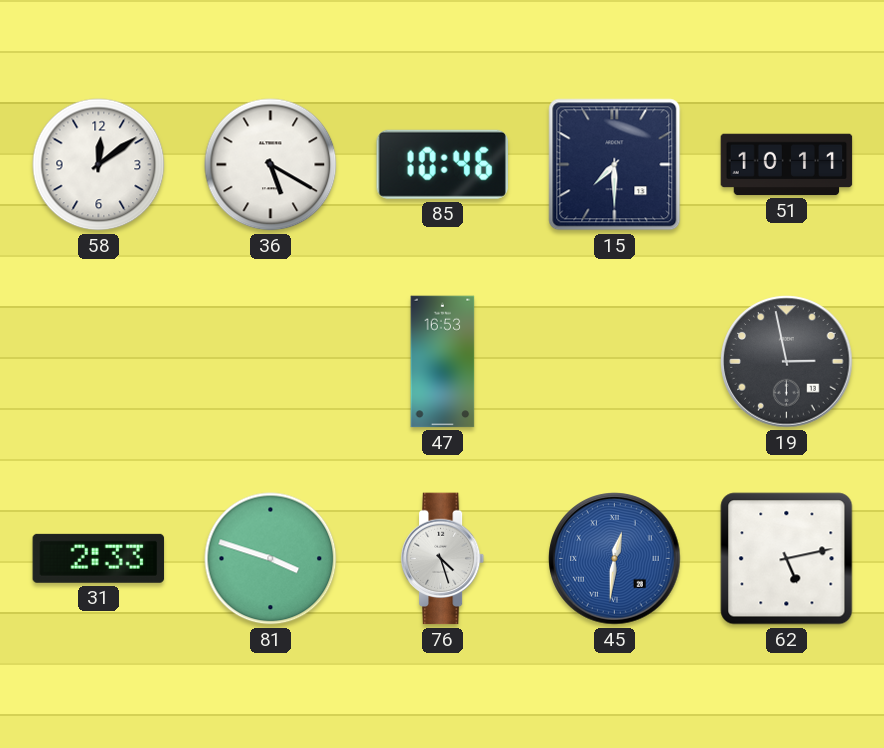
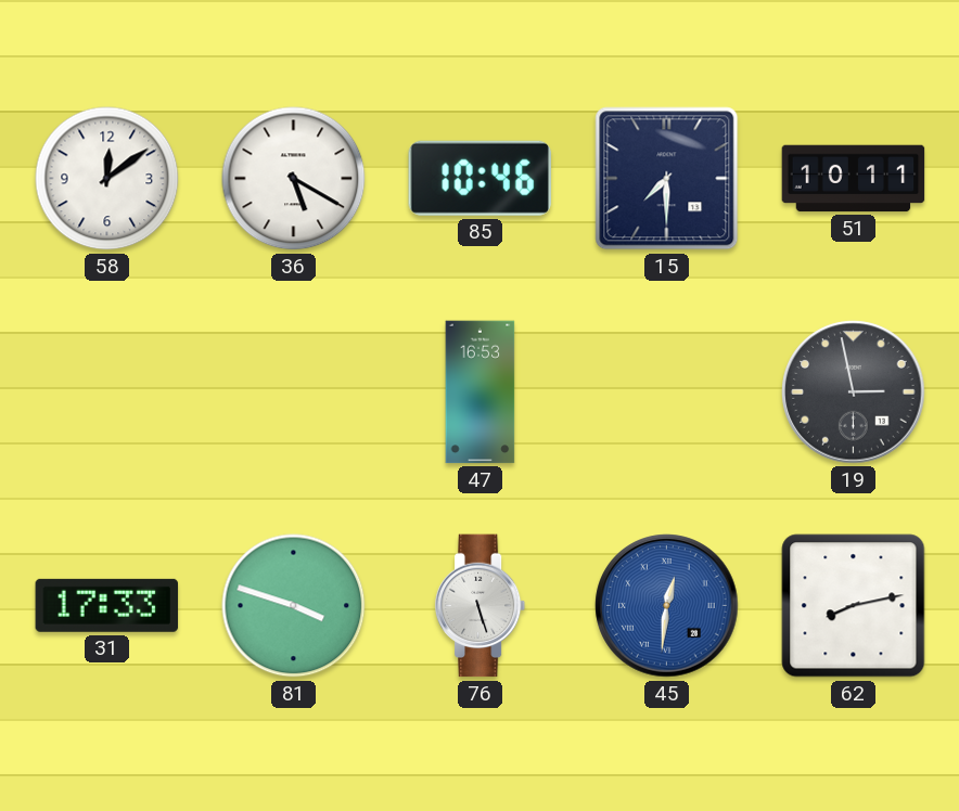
31: 2:33 -> 17:33 (107, 605)
76: 4:27 -> 5:27 (481, 606)
62: 5:13 -> 8:13 (854, 606)
